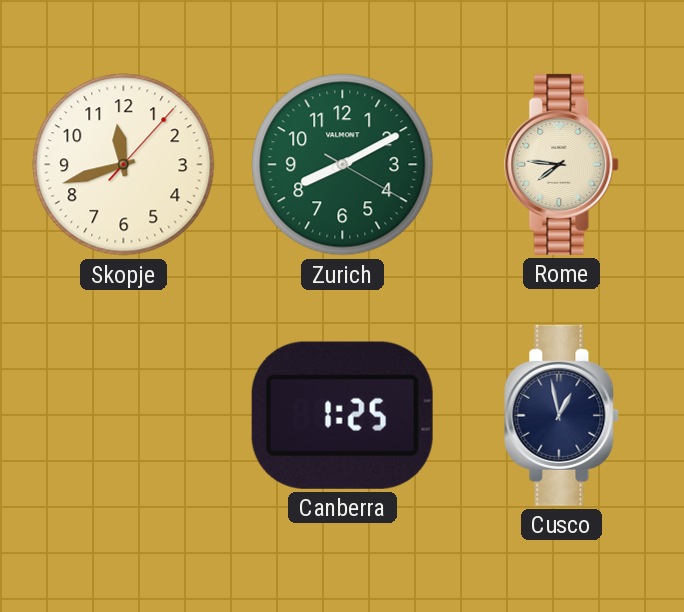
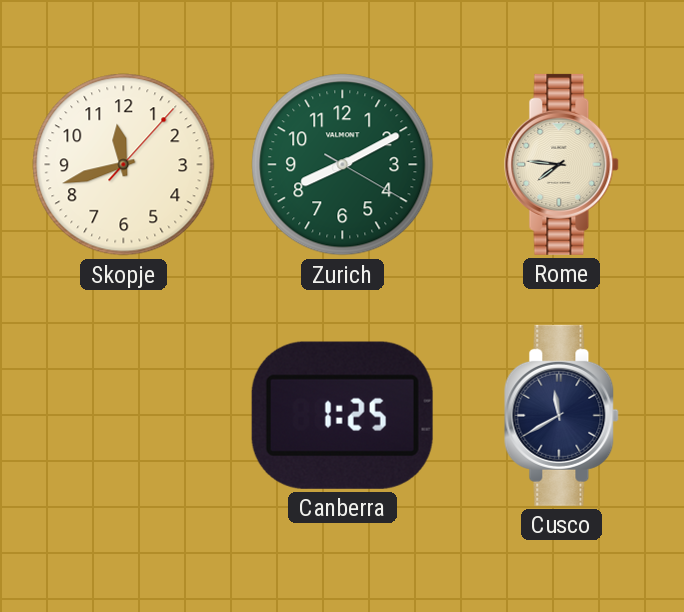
Cusco: 12:58 -> 11:40 (562, 415)
